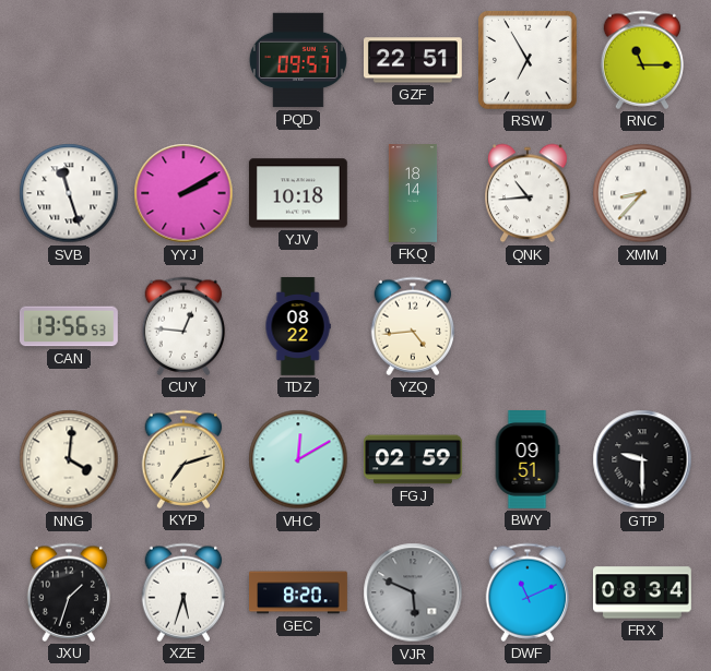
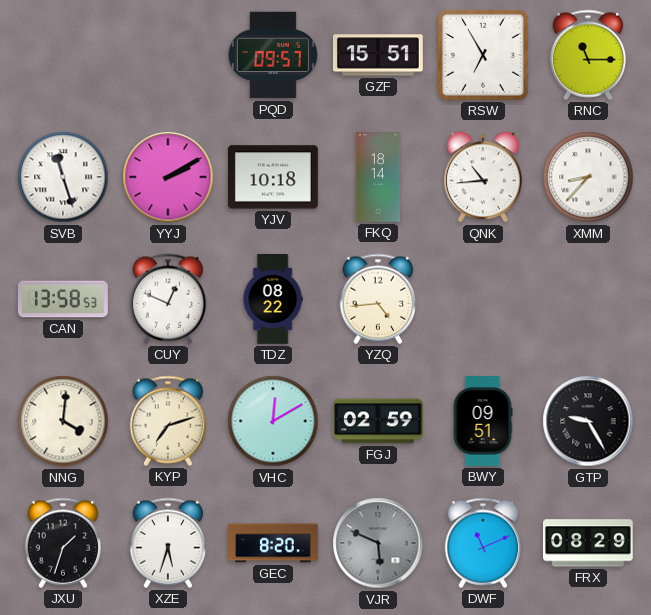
GZF: 22:51 -> 15:51 (378, 55)
CAN: 13:56 -> 13:58 (63, 299)
CUY: 12:46 -> 12:49 (168, 299)
GTP: 9:30 -> 9:25 (588, 421)
FRX: 08:34 -> 08:29 (589, 543)
